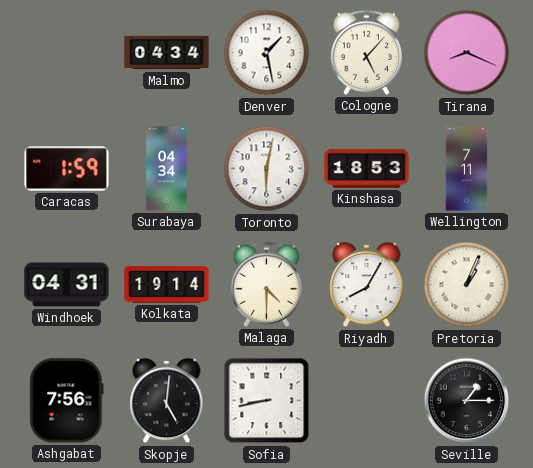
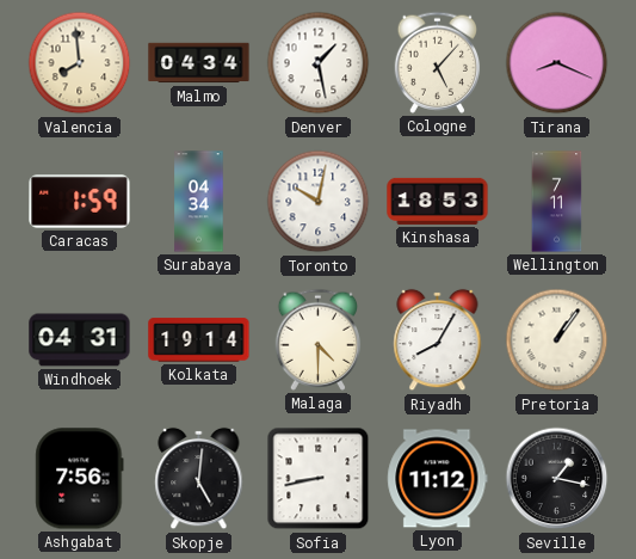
Valencia: none -> 7:59 (80, 63)
Toronto: 6:02 -> 10:02 (319, 202)
Pretoria: 1:04 -> 1:06 (557, 340)
Lyon: none -> 11:12 (438, 479)
Seville: 1:15 -> 1:17 (557, 479)
